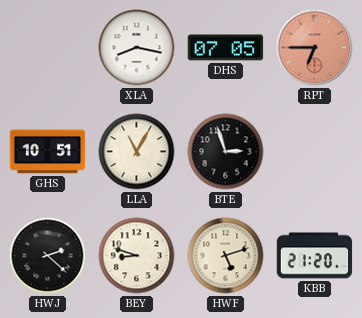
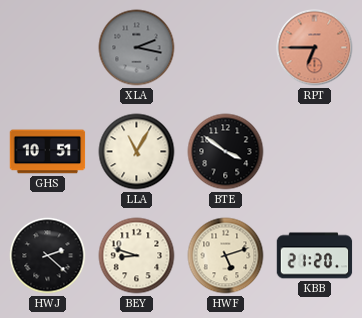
XLA: 8:17 -> 2:17 (137, 48)
XLA dial: white -> grey (137, 48)
DHS: 07:05 -> none (226, 48)
BTE: 2:57 -> 3:51 (226, 152)
